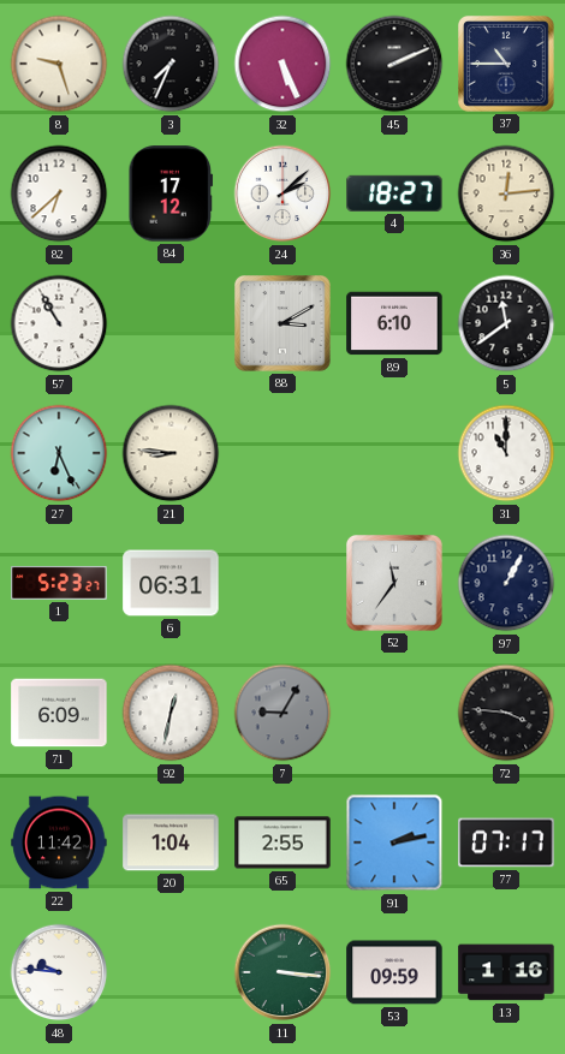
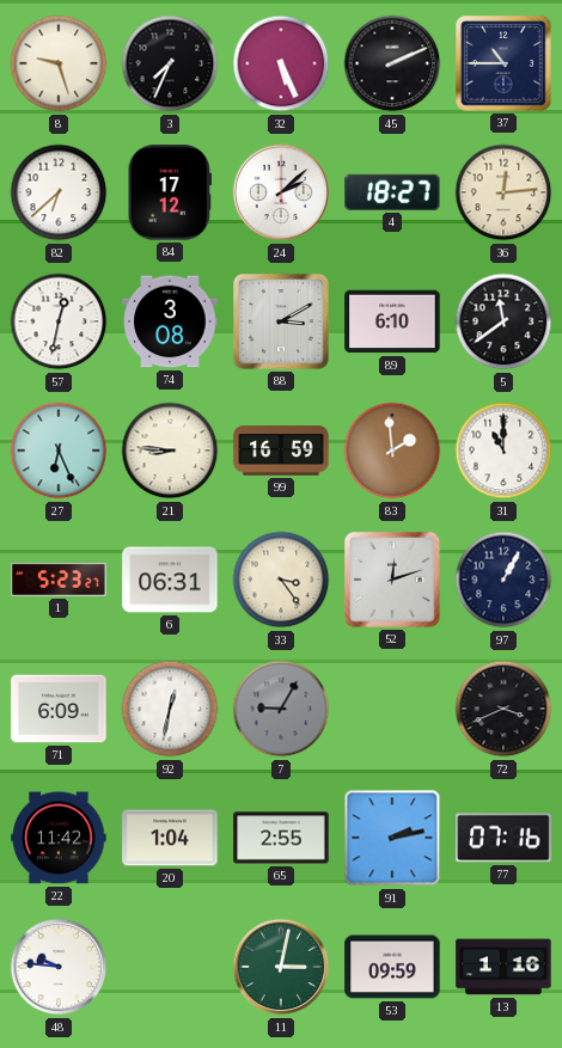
57: 10:55 -> 12:32 (59, 321)
74: none -> 3:08 (170, 321)
99: none -> 16:59 (281, 451)
83: none -> 1:59 (392, 451)
33: none -> 3:24 (281, 580)
52: 11:36 -> 12:12 (393, 581)
72: 3:46 -> 3:41 (503, 709)
77: 07:17 -> 07:16 (503, 838)
11: 3:16 -> 3:02 (281, 967)
